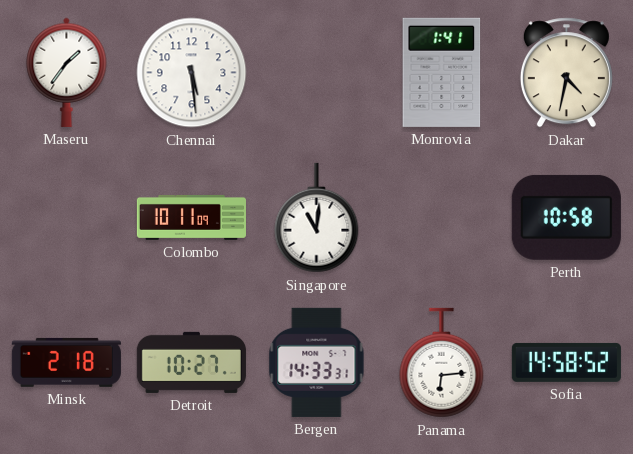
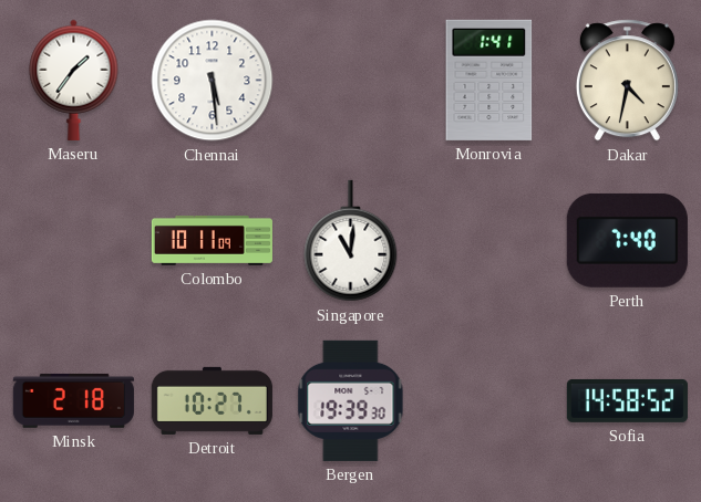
Perth: 10:58 -> 7:40 (627, 240)
Bergen: 14:33 -> 19:39 (351, 400)
Panama: 6:14 -> none (442, 363)
